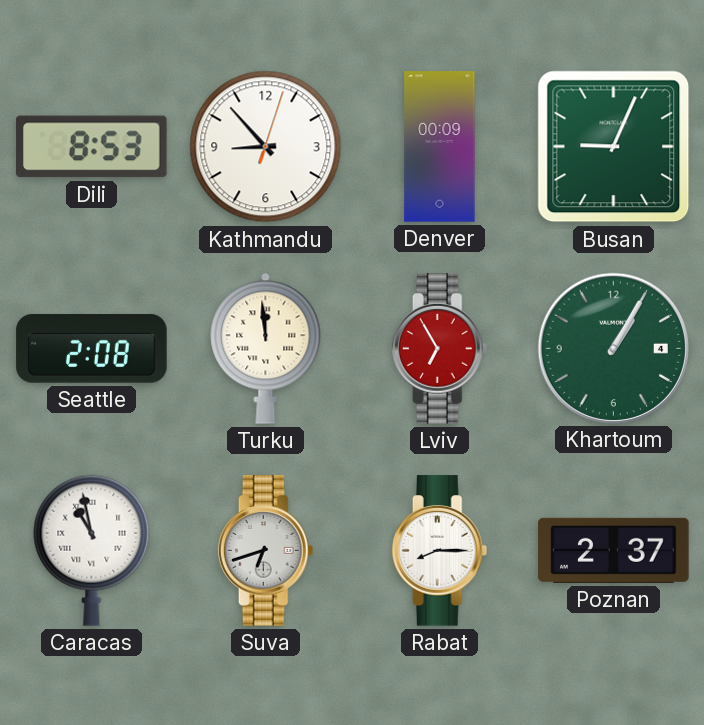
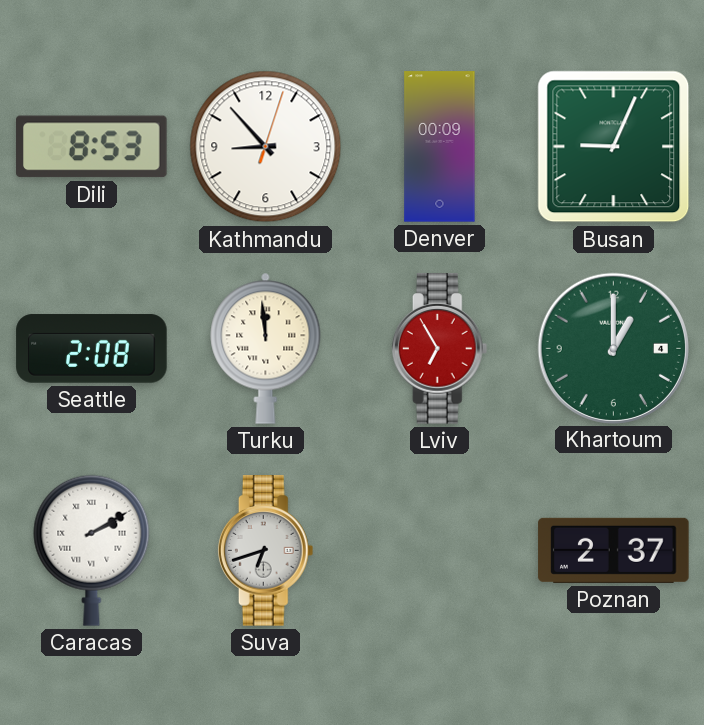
Khartoum: 1:05 -> 1:00 (613, 348)
Caracas: 10:58 -> 2:10 (92, 550)
Rabat: 8:15 -> none (440, 551)
